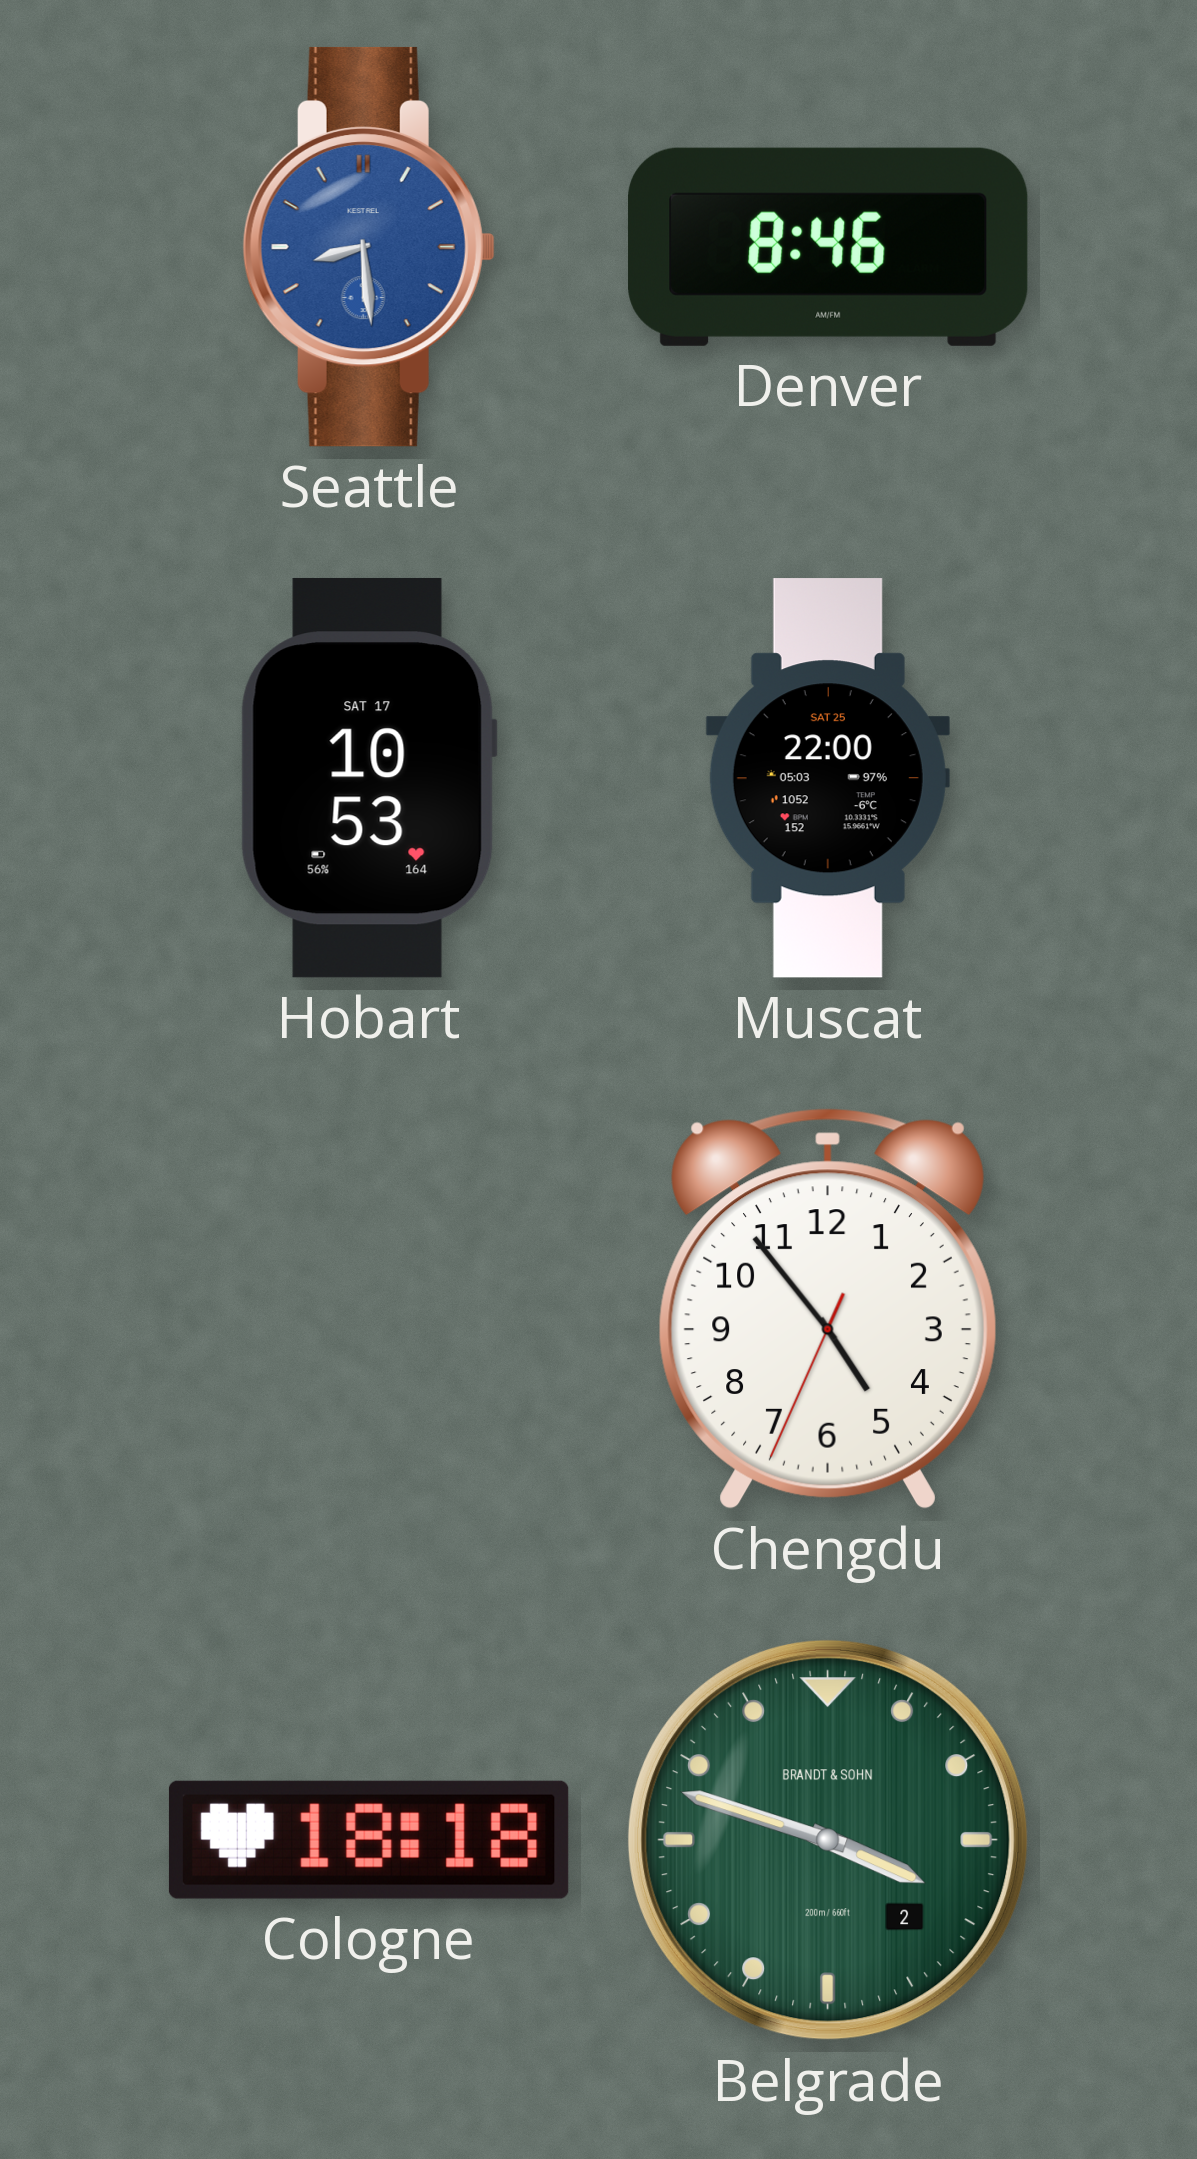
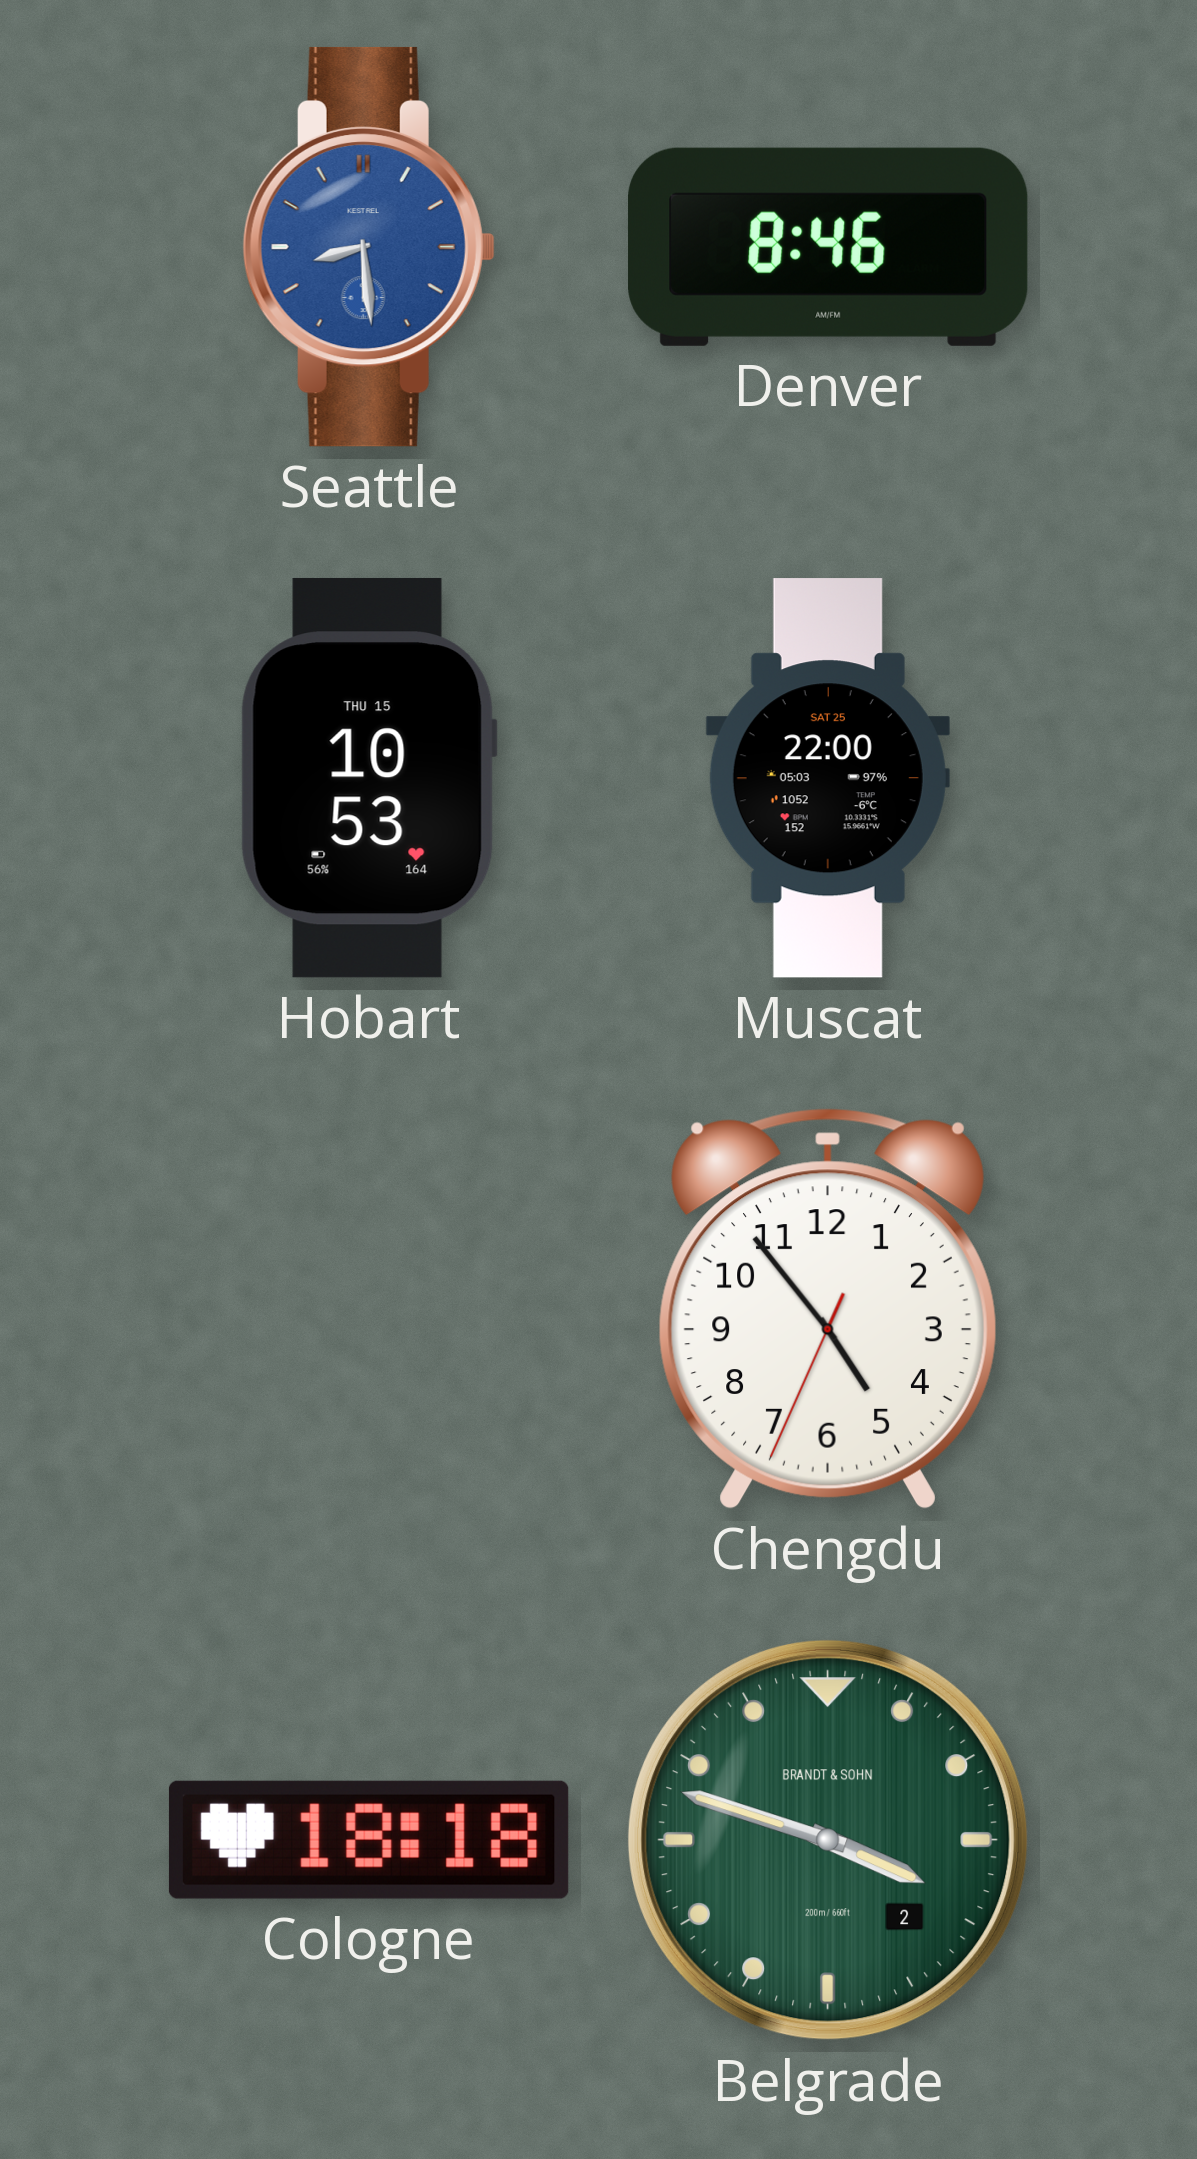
Hobart date: SAT 17 -> THU 15 (369, 778)
